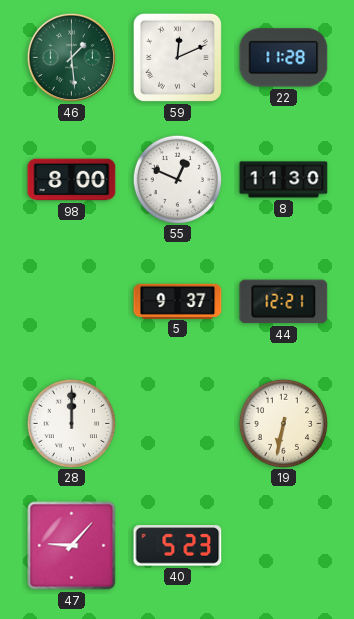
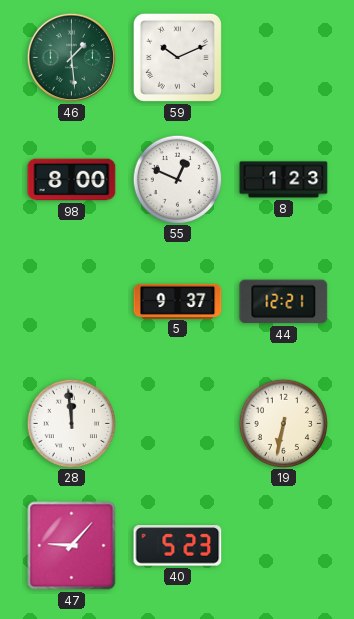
59: 12:11 -> 10:11 (177, 57)
22: 11:28 -> none (284, 58)
8: 11:30 -> 1:23 (284, 180)
28: 12:00 -> 11:59 (71, 423)
